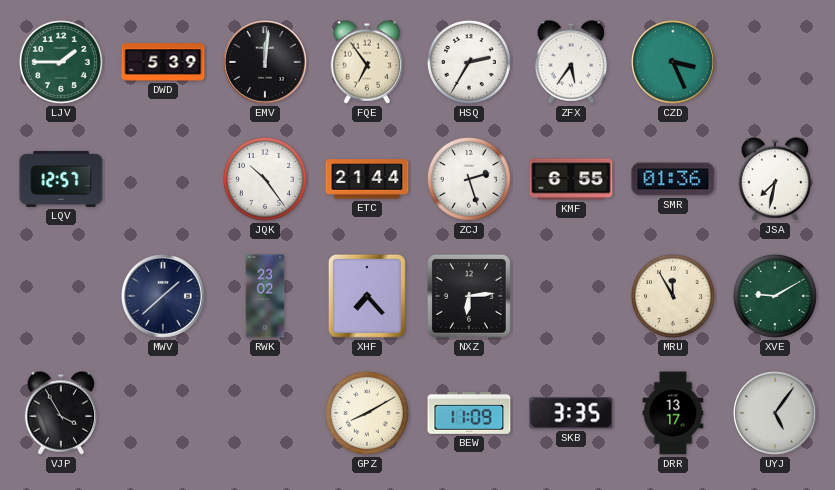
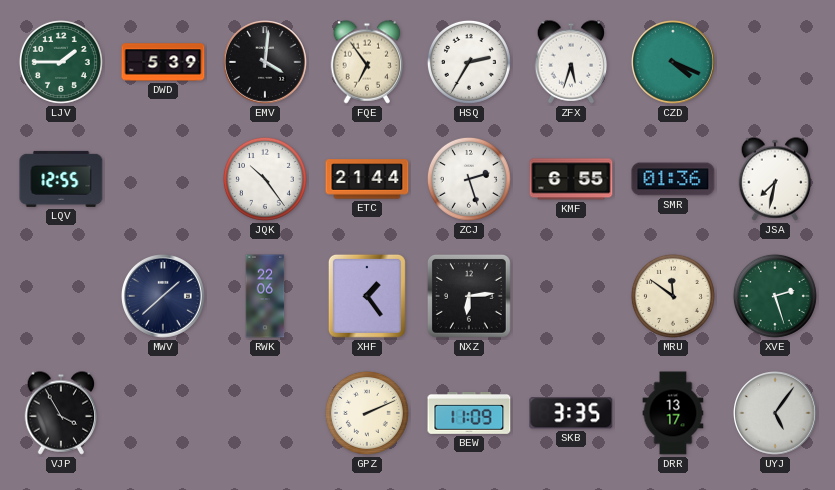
EMV: 12:01 -> 4:01 (266, 63)
ZFX: 5:36 -> 5:33 (571, 62)
CZD: 3:26 -> 4:19 (674, 63)
LQV: 12:57 -> 12:55 (61, 179)
RWK: 23:02 -> 22:06 (265, 296)
XHF: 7:23 -> 1:24 (367, 296)
MRU: 11:55 -> 11:51 (673, 296)
XVE: 9:10 -> 2:27 (775, 296)
GPZ: 8:10 -> 2:11 (367, 413)
